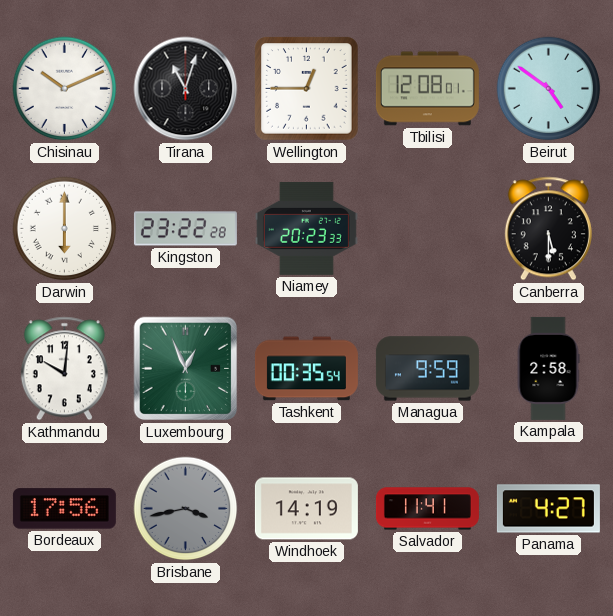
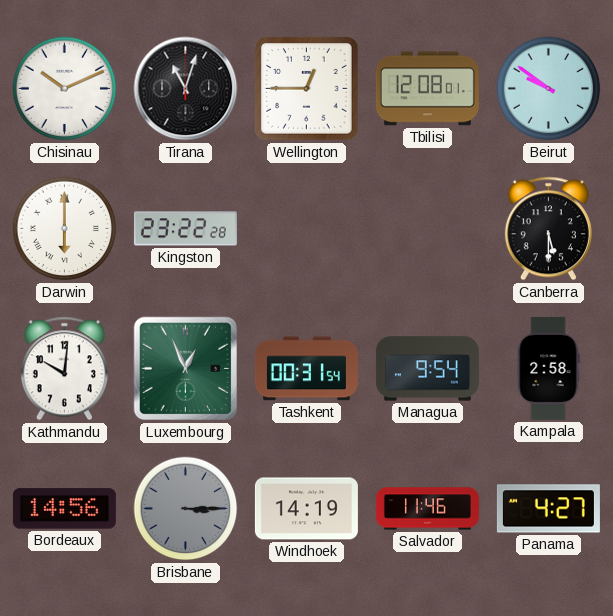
Beirut: 4:51 -> 9:51 (549, 89)
Niamey: 20:23 -> none (306, 228)
Tashkent: 00:35 -> 00:31 (306, 369)
Managua: 9:59 -> 9:54 (427, 369)
Bordeaux: 17:56 -> 14:56 (64, 509)
Brisbane: 3:43 -> 3:15 (186, 509)
Salvador: 11:41 -> 11:46 (427, 509)
